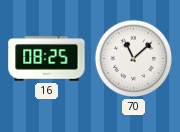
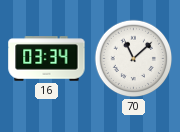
16: 08:25 -> 03:34 (47, 59)
